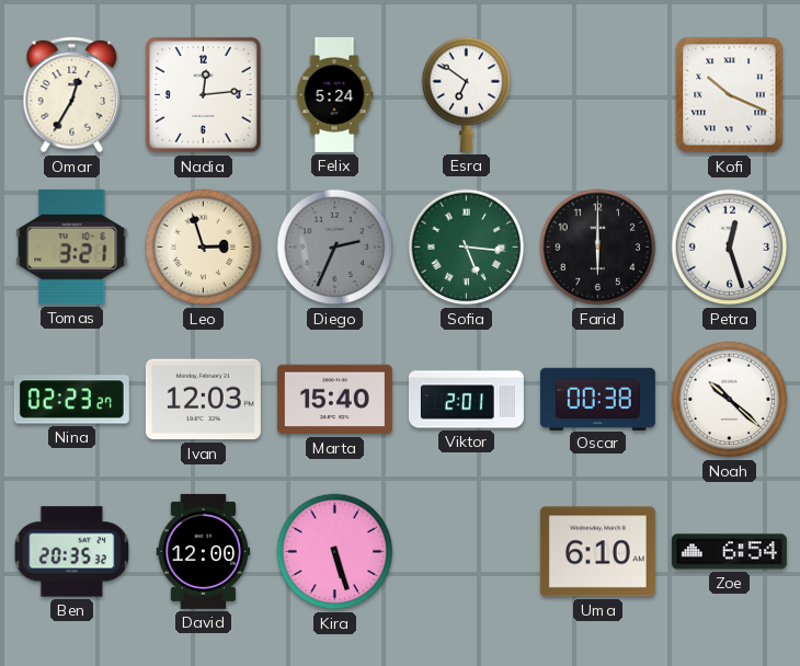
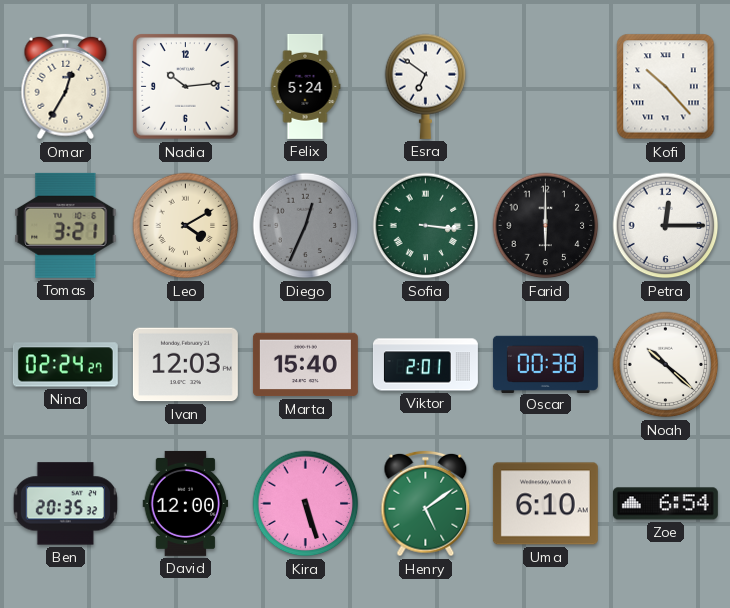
Nadia: 12:14 -> 10:14 (186, 87)
Kofi: 10:19 -> 10:23 (666, 87)
Leo: 2:57 -> 4:10 (186, 226)
Diego: 2:34 -> 12:34 (306, 226)
Sofia: 5:16 -> 3:16 (426, 226)
Petra: 12:27 -> 12:15 (666, 226)
Nina: 02:23 -> 02:24 (65, 365)
Henry: none -> 5:09 (426, 504)
